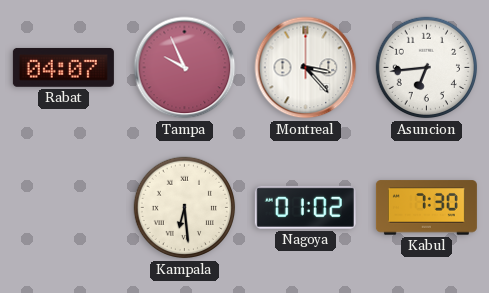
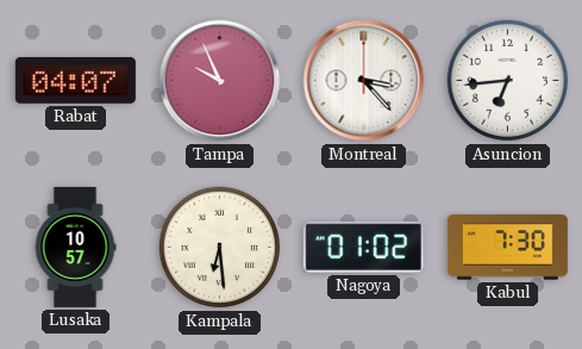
Lusaka: none -> 10:57 (75, 247)
